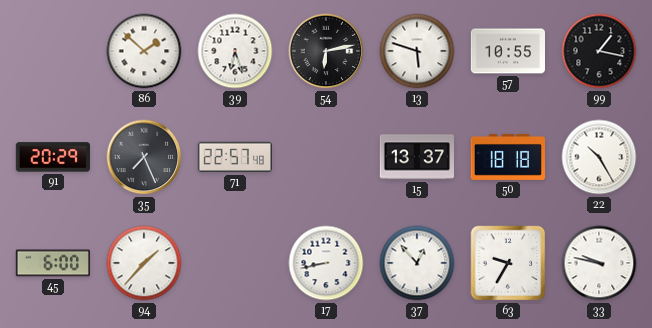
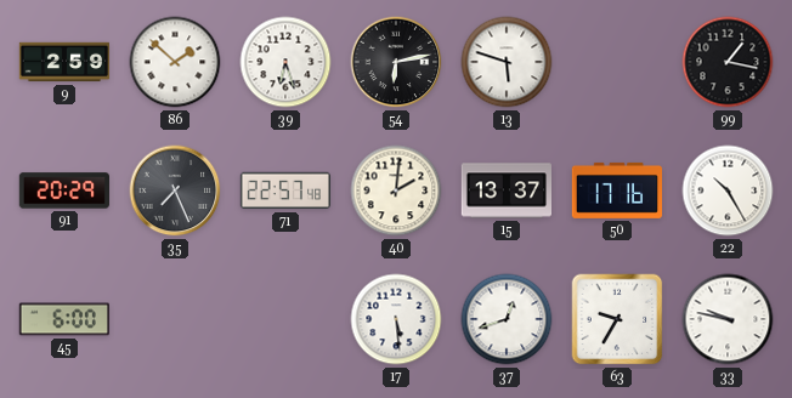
9: none -> 2:59 (64, 62)
57: 10:55 -> none (507, 51)
40: none -> 2:01 (396, 191)
50: 18:18 -> 17:16 (616, 191)
94: 1:37 -> none (144, 263)
17: 8:43 -> 5:29 (396, 319)
37: 12:53 -> 12:42 (507, 319)
